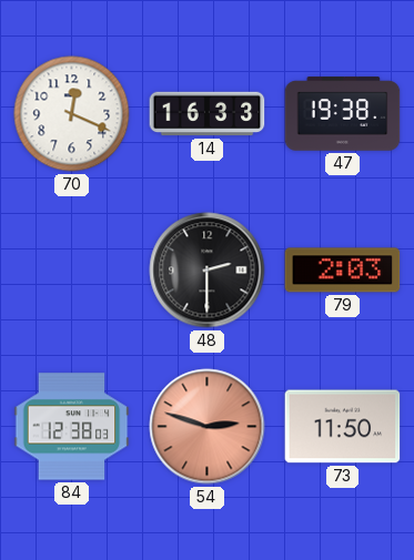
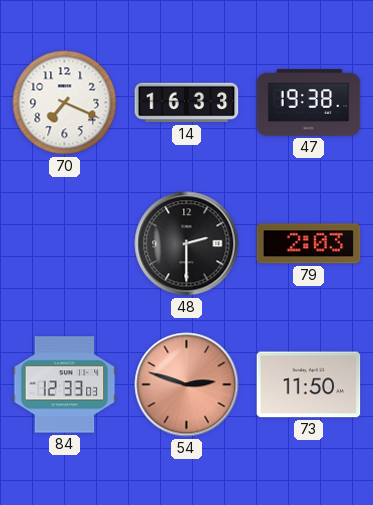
70: 12:19 -> 7:19 (65, 103)
84: 12:38 -> 12:33 (65, 385)
